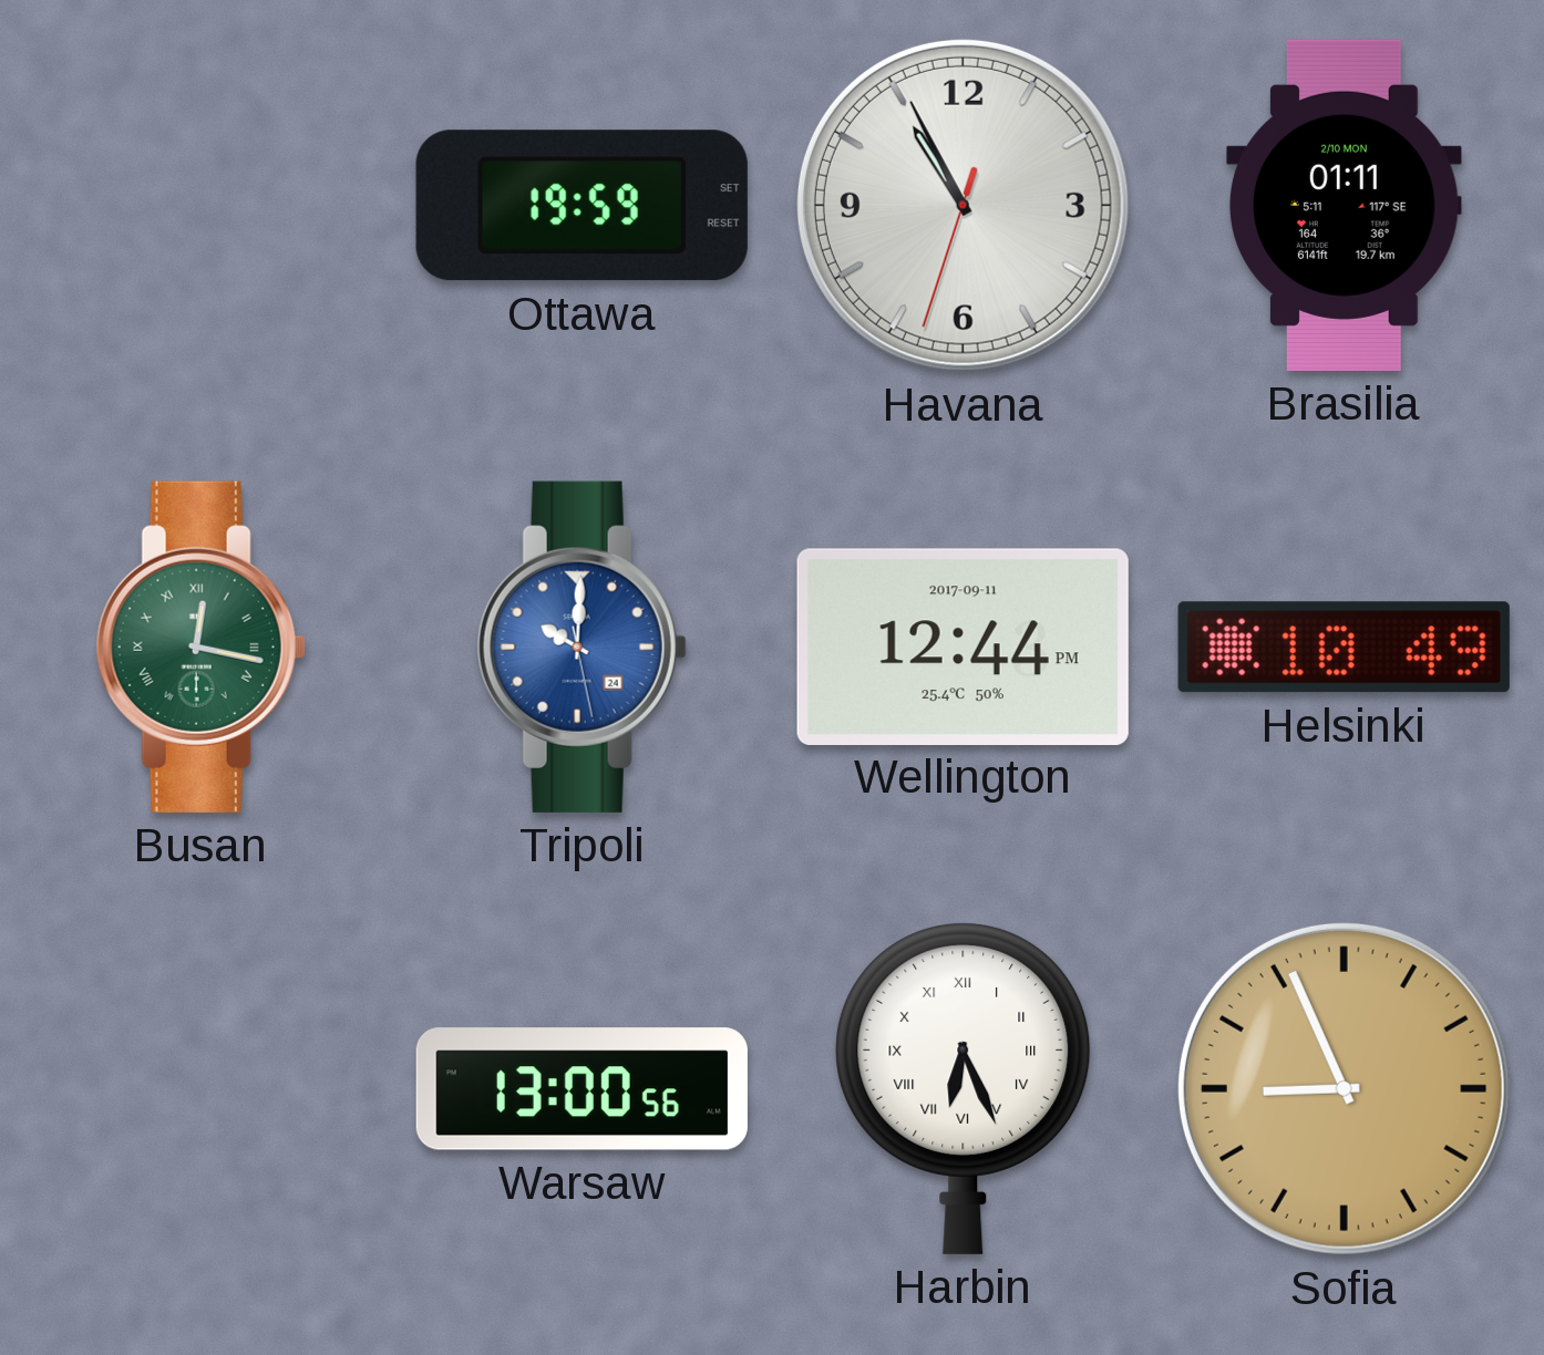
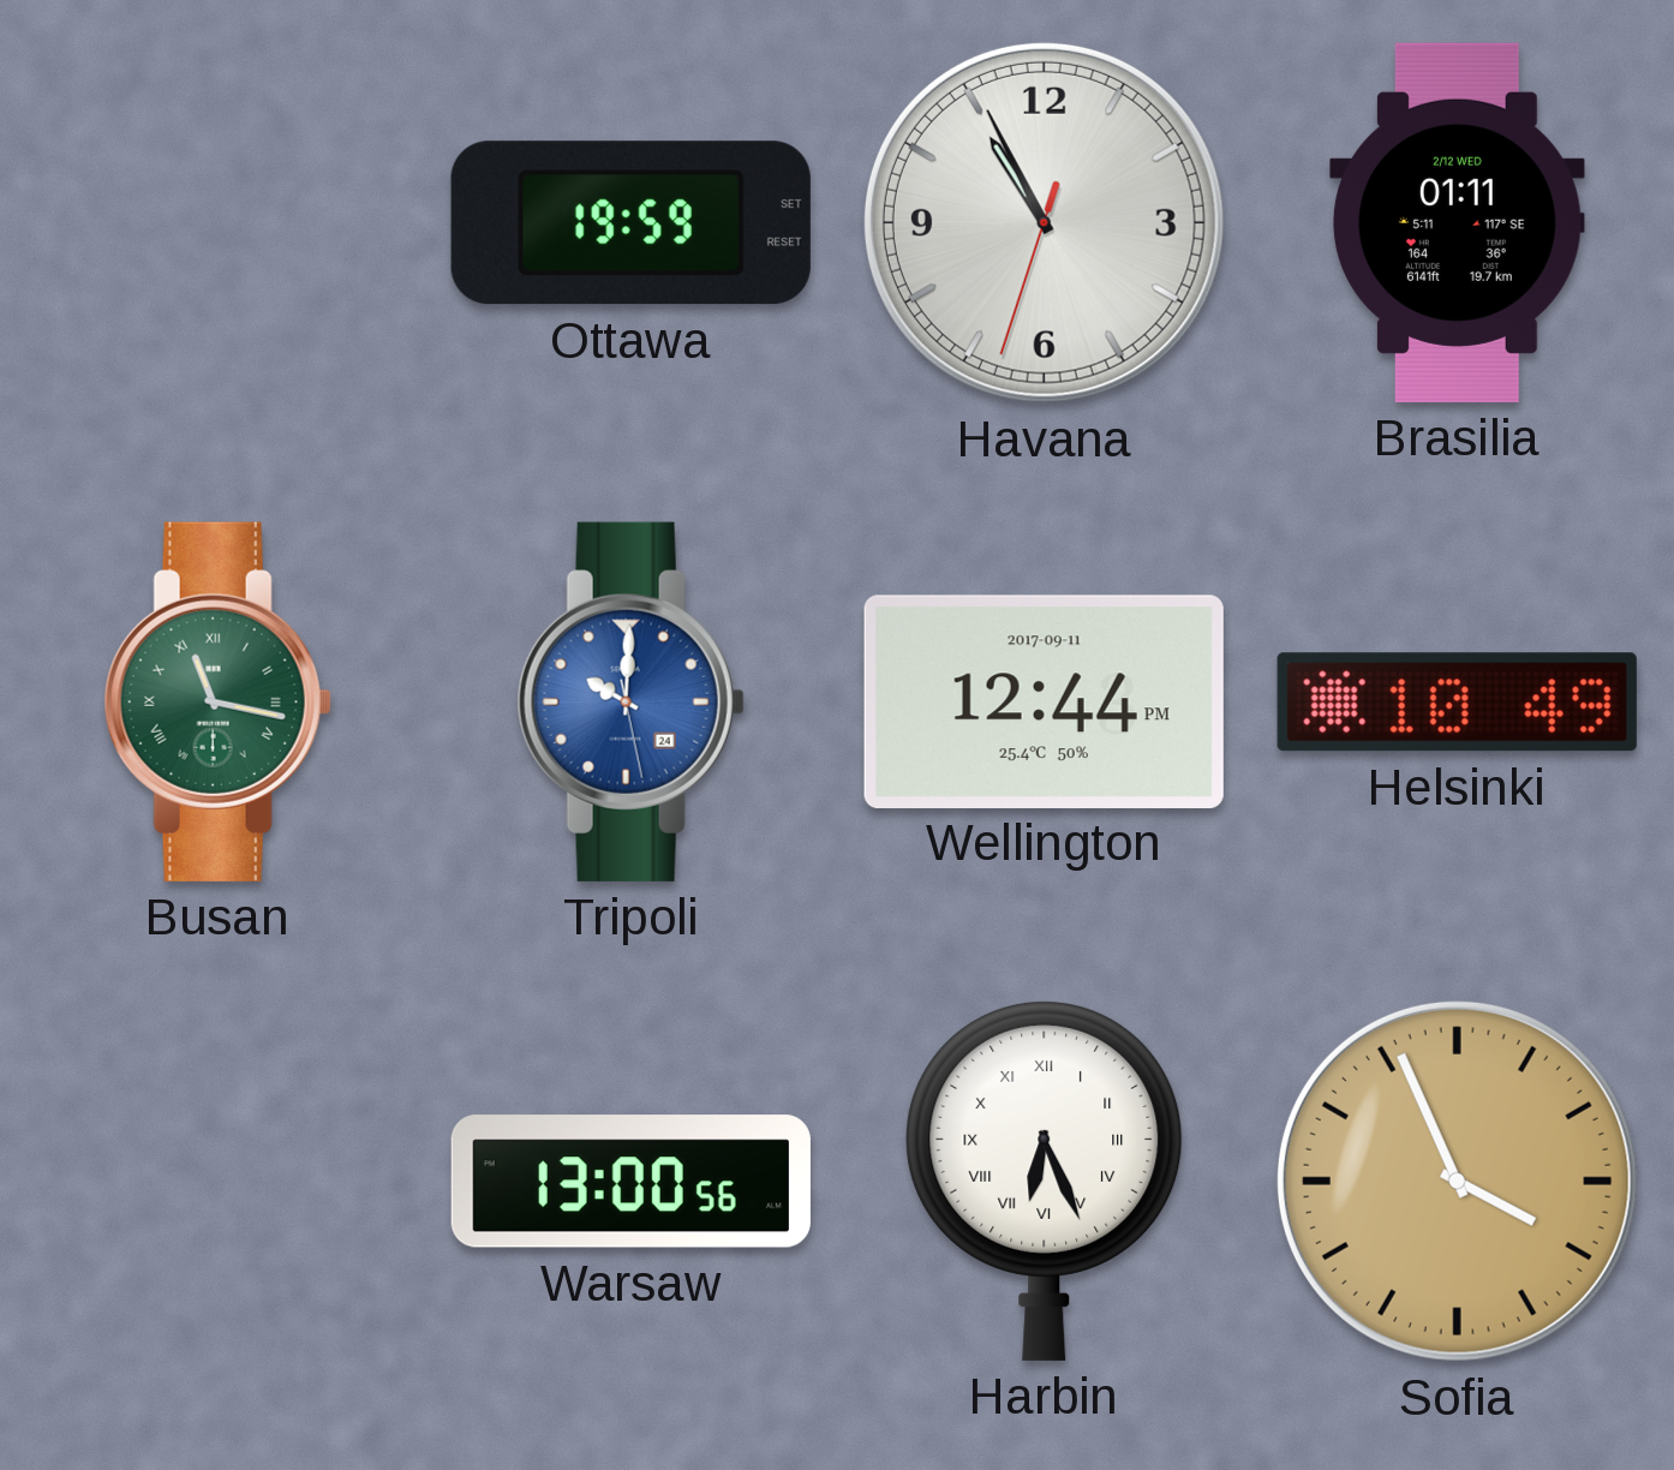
Brasilia date: 2/10 MON -> 2/12 WED (1458, 222)
Busan: 12:17 -> 11:17 (217, 701)
Sofia: 8:56 -> 3:56 (1457, 1181)
